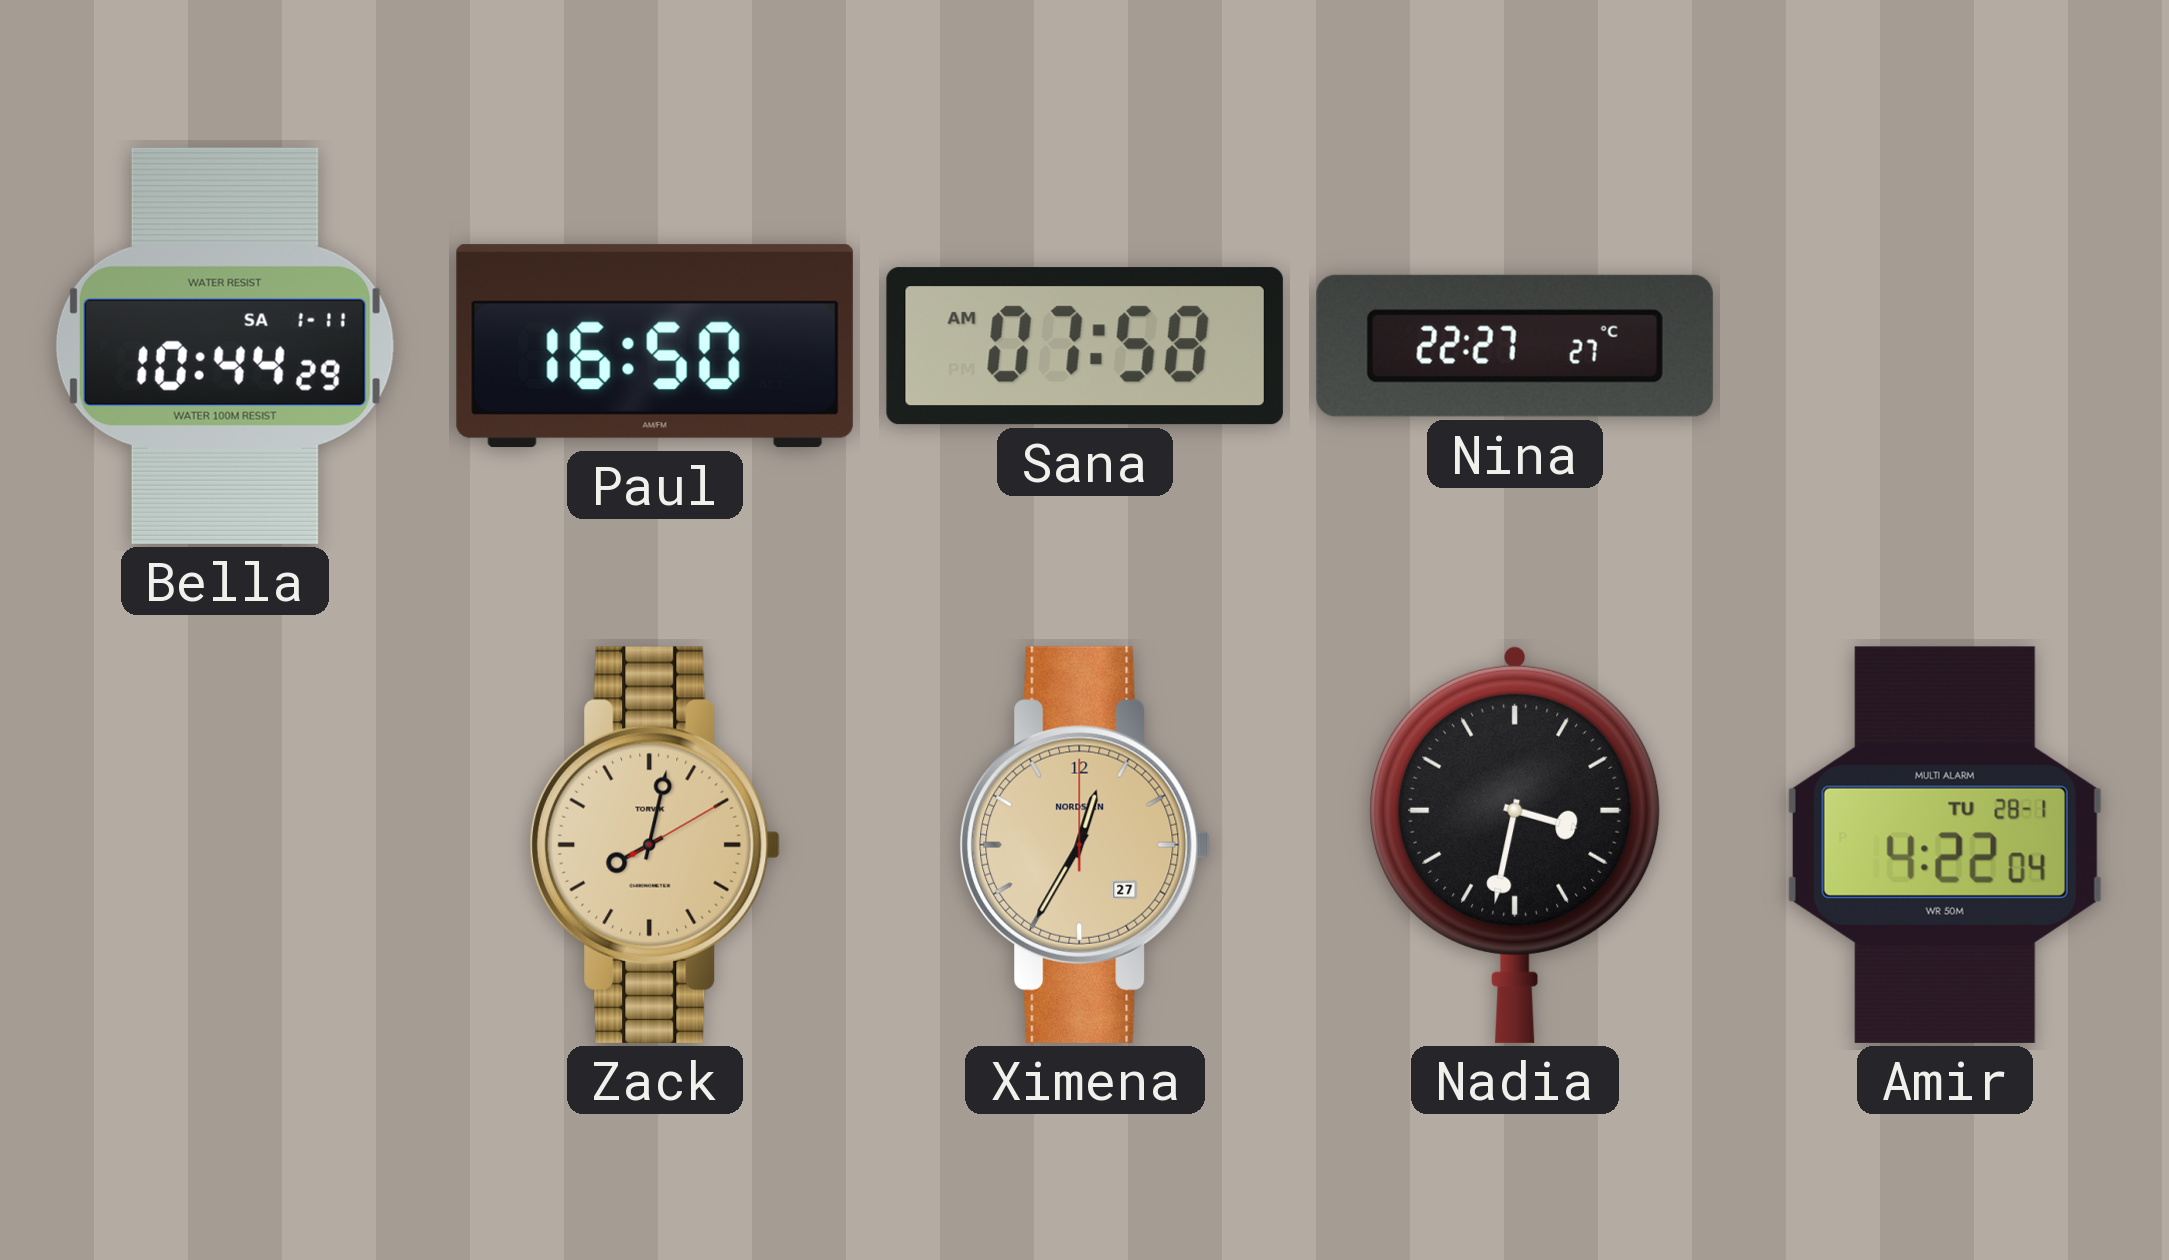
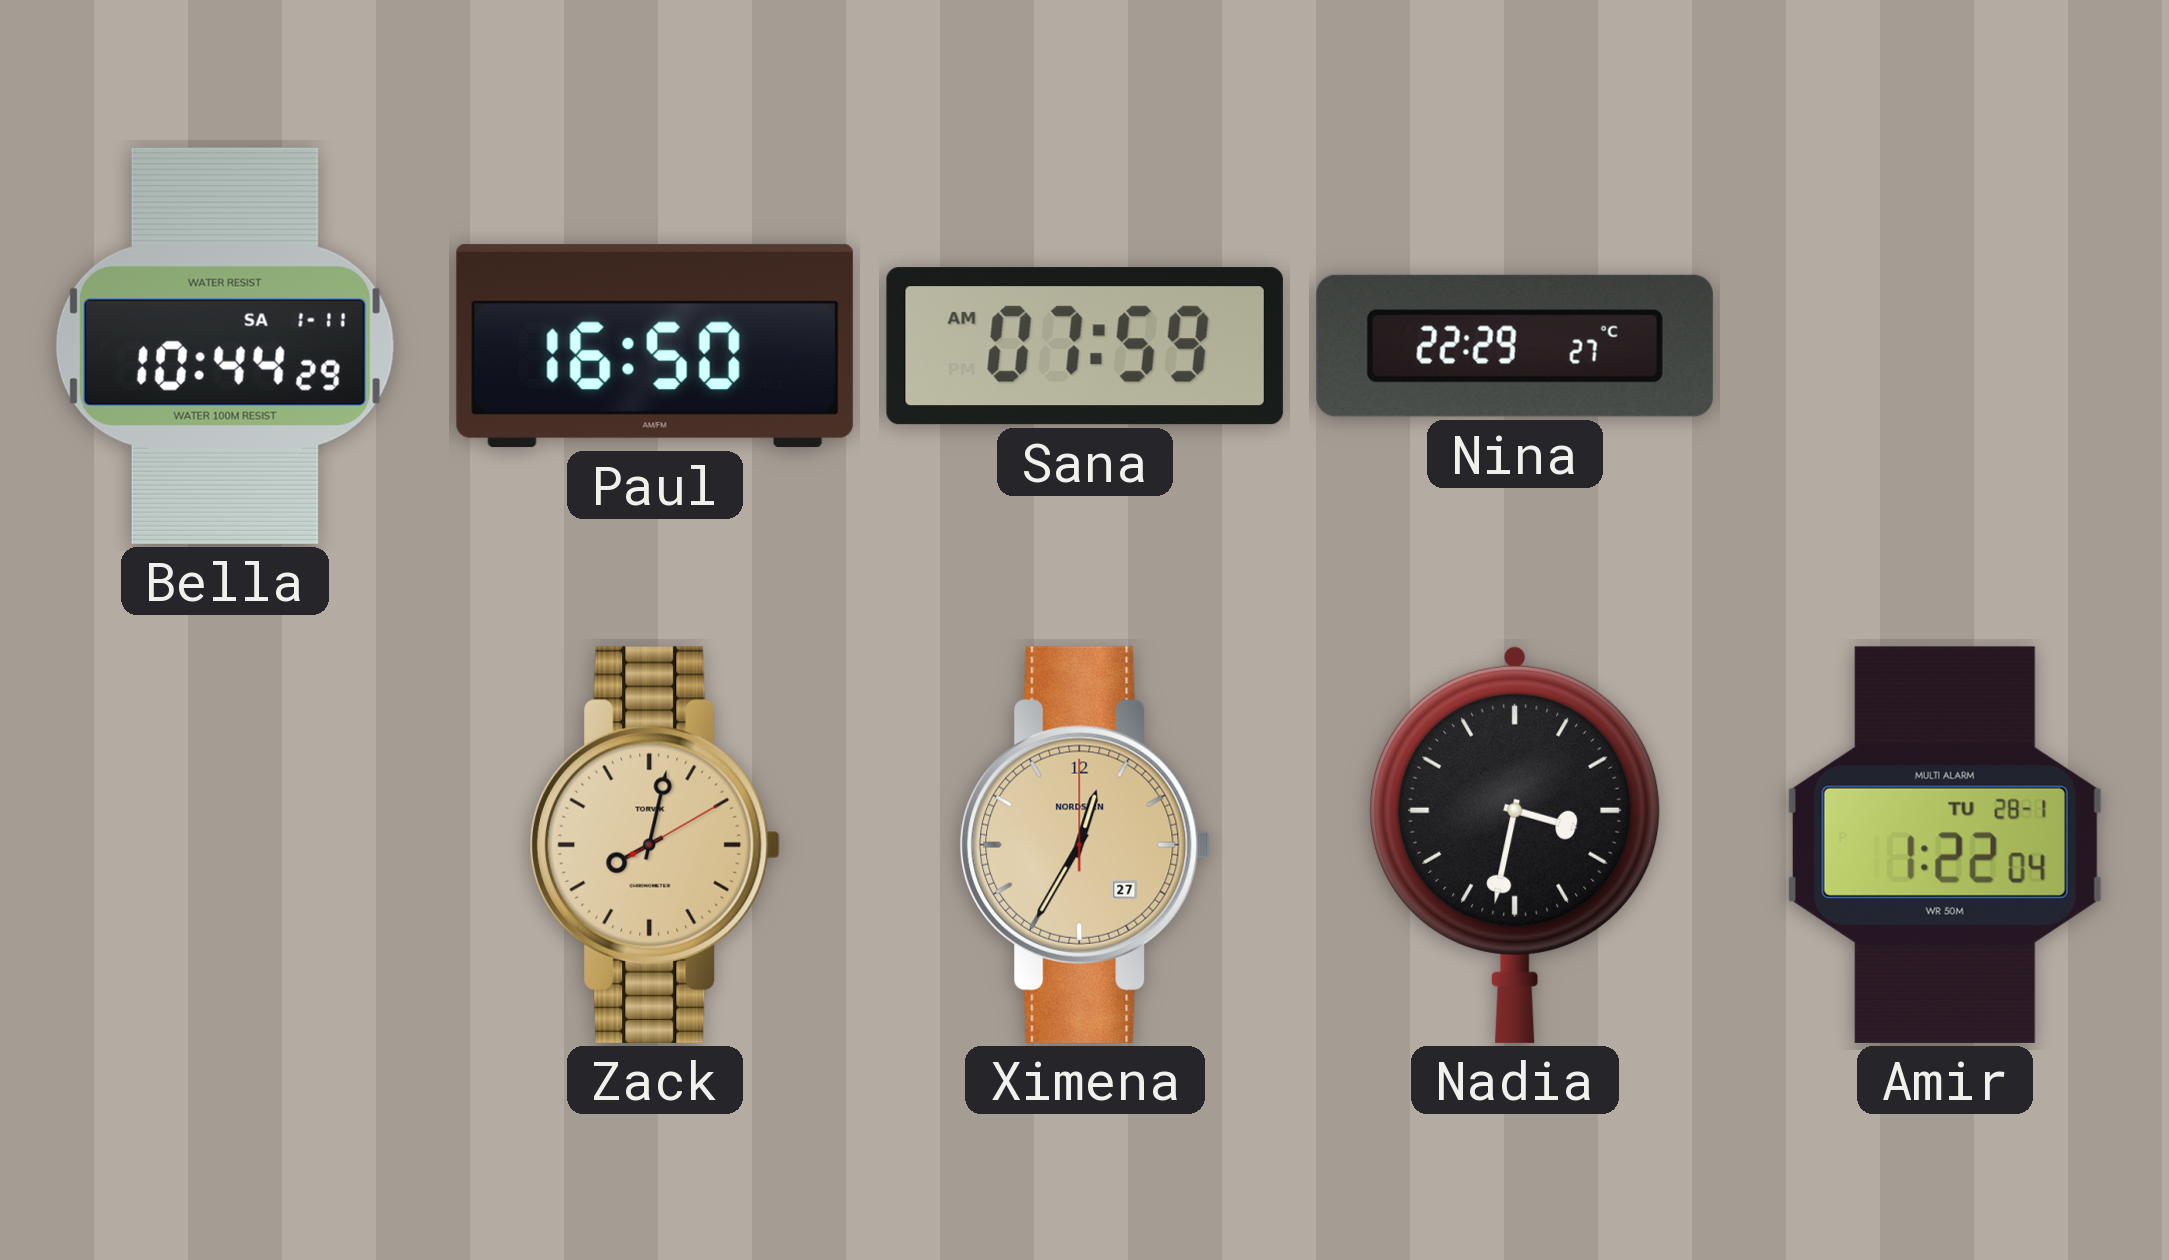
Sana: 07:58 -> 07:59 (1085, 346)
Nina: 22:27 -> 22:29 (1515, 346)
Amir: 4:22 -> 1:22 (1945, 845)
